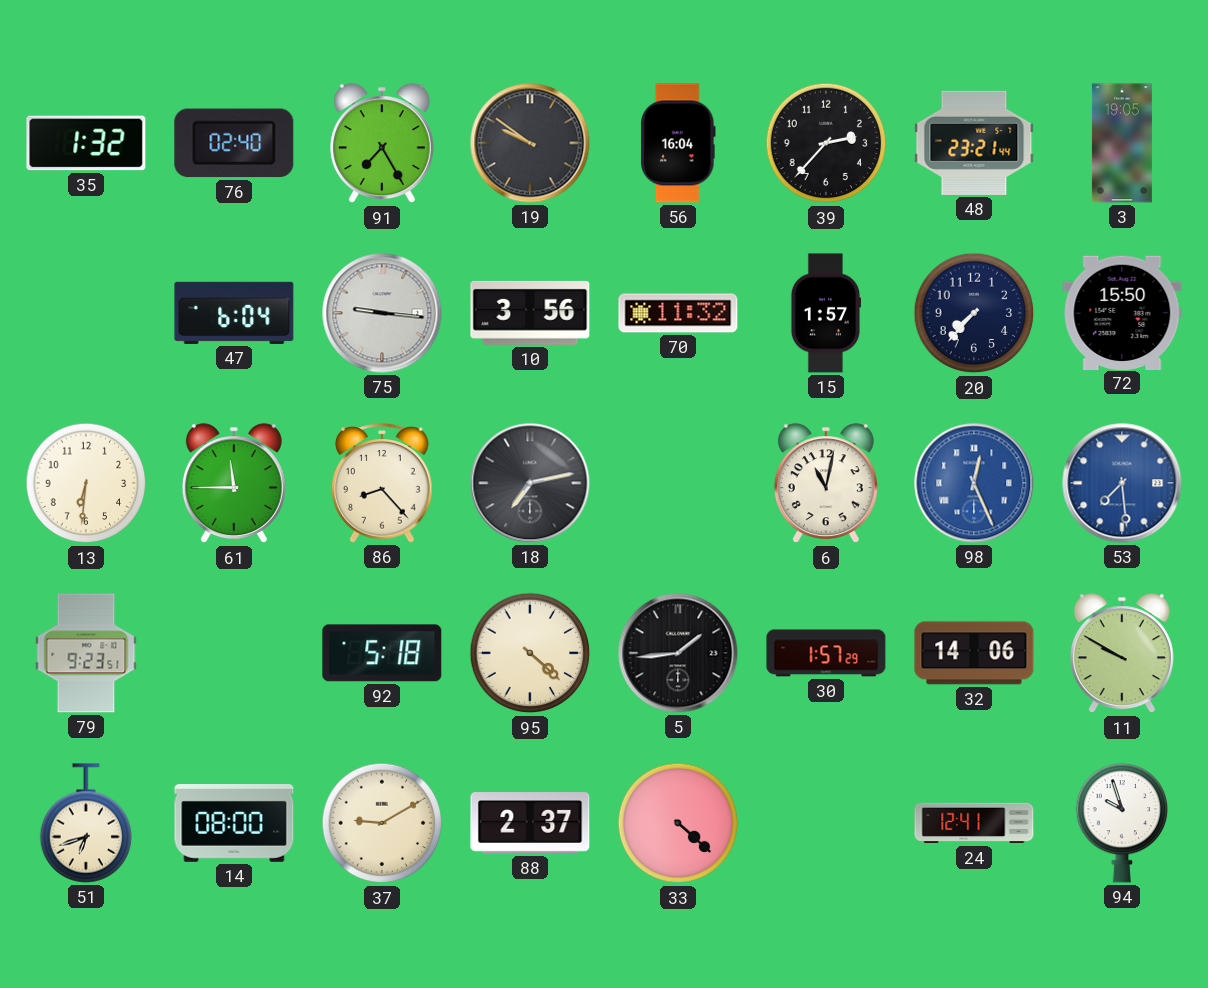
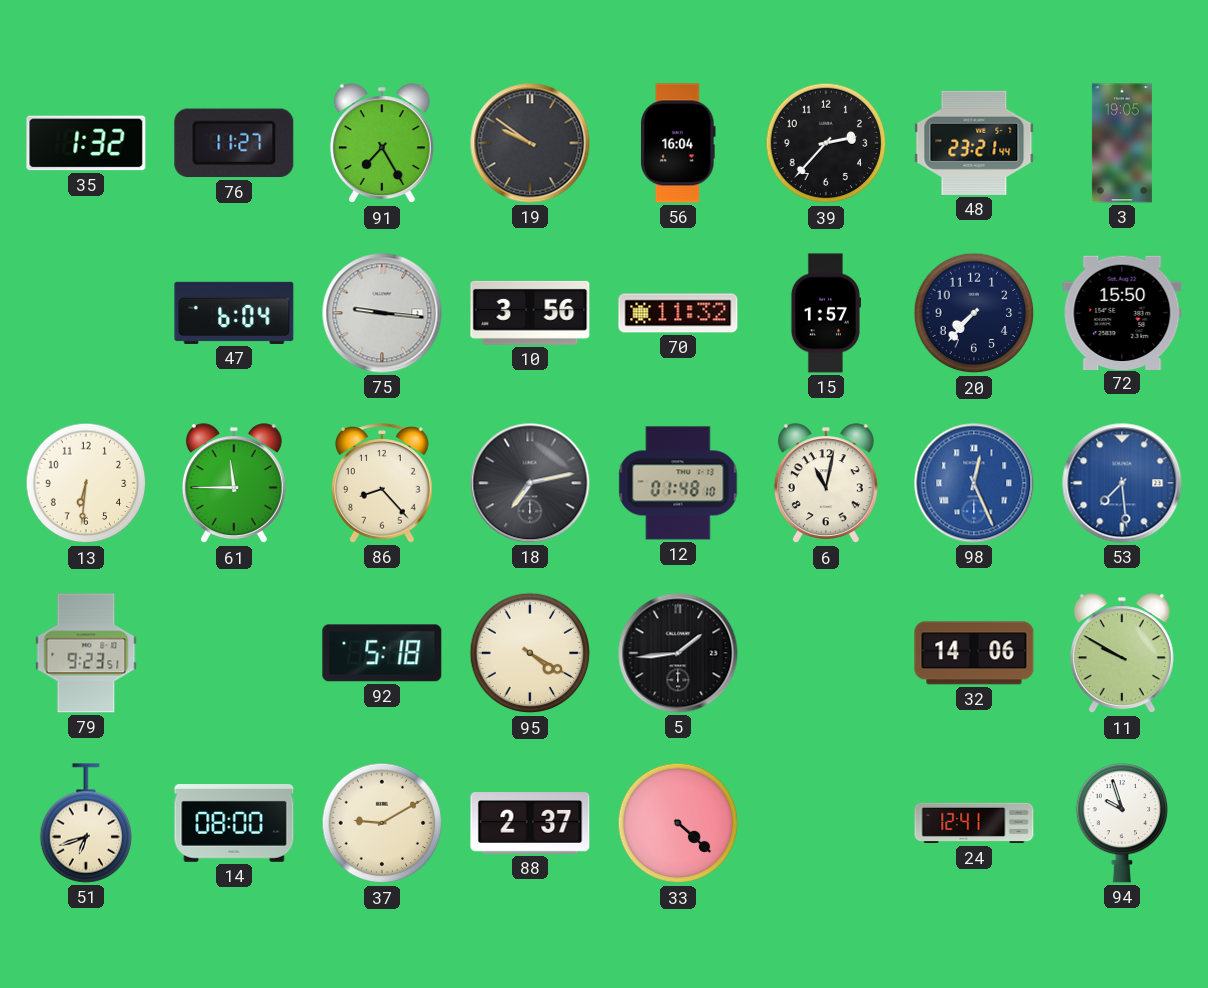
76: 02:40 -> 11:27 (234, 143)
12: none -> 01:48 (678, 483)
95: 4:22 -> 4:20 (530, 653)
30: 1:57 -> none (826, 653)
